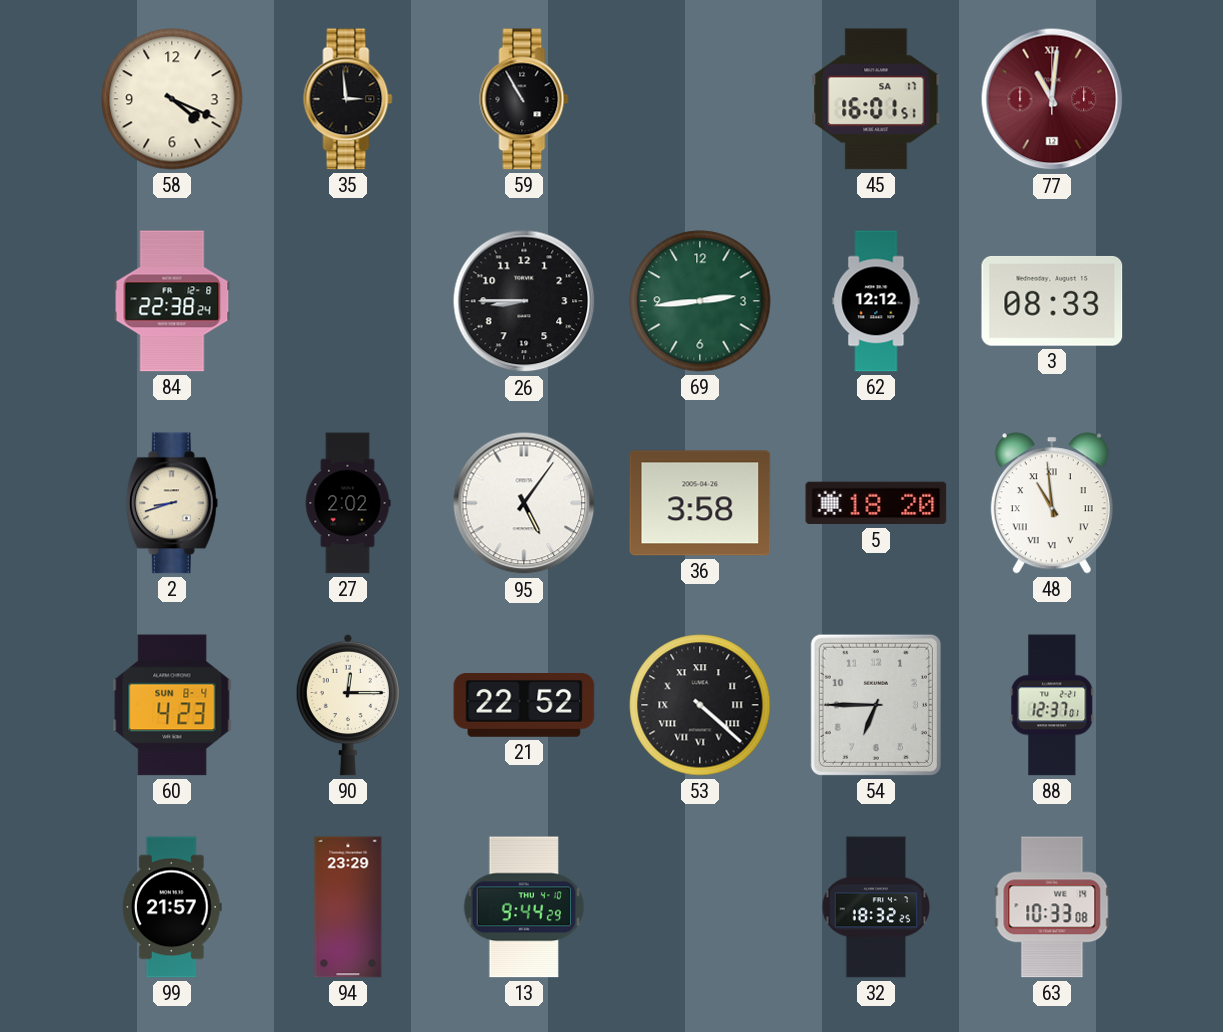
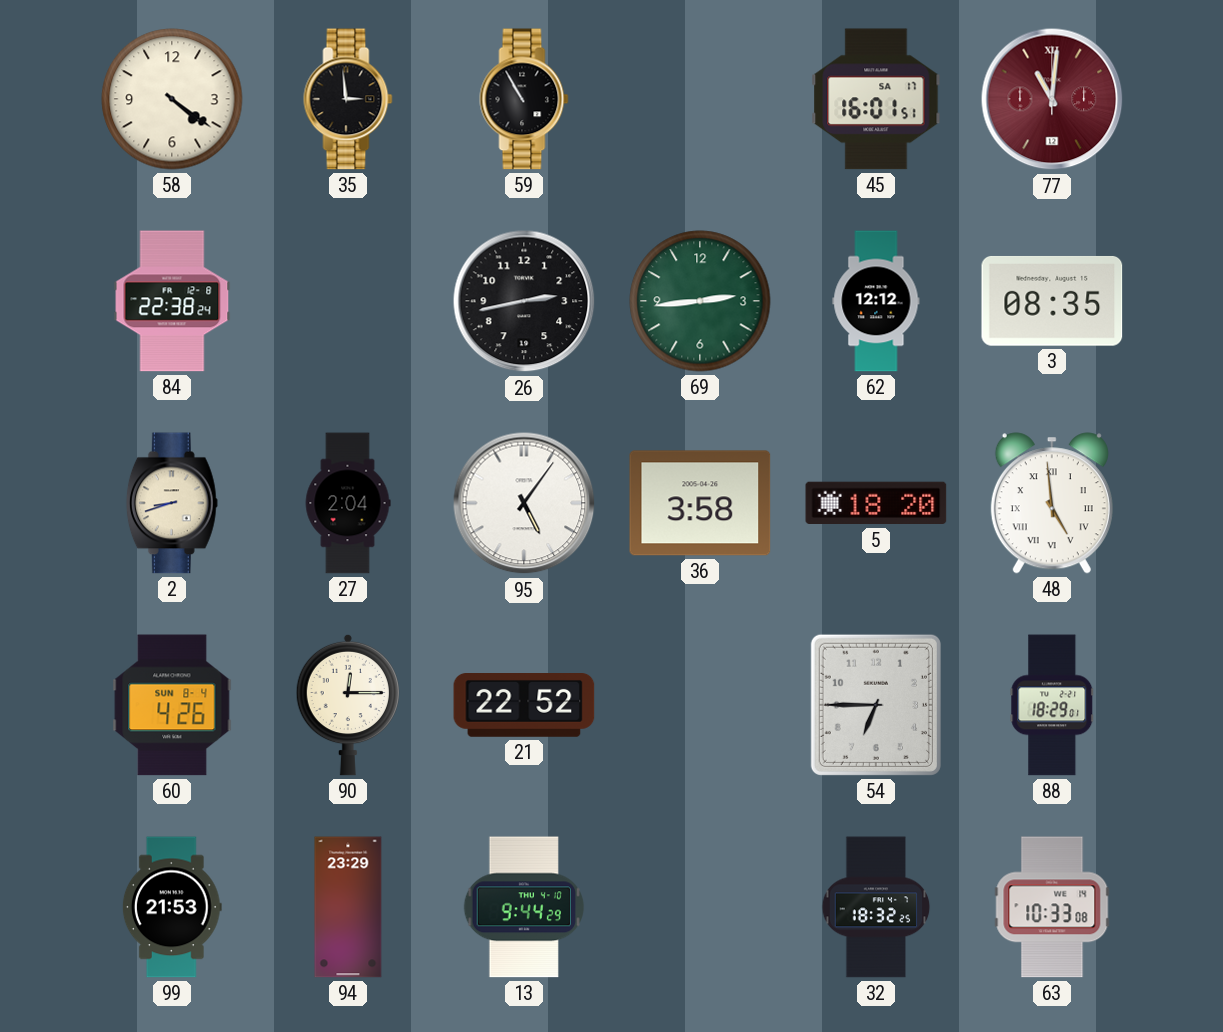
58: 4:19 -> 4:21 (172, 99)
26: 8:45 -> 2:43 (524, 301)
3: 08:33 -> 08:35 (1052, 301)
27: 2:02 -> 2:04 (348, 503)
48: 10:59 -> 4:59 (1052, 503)
60: 4:23 -> 4:26 (172, 705)
53: 4:22 -> none (700, 705)
88: 12:37 -> 18:29 (1052, 705)
99: 21:57 -> 21:53 (172, 907)
